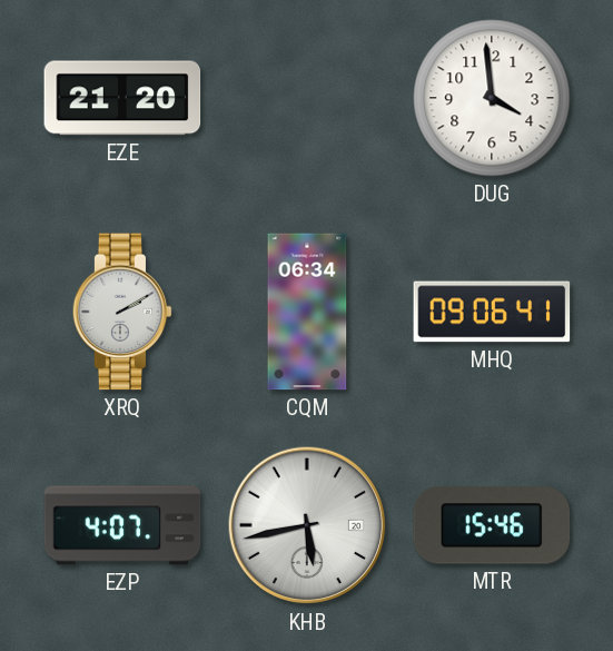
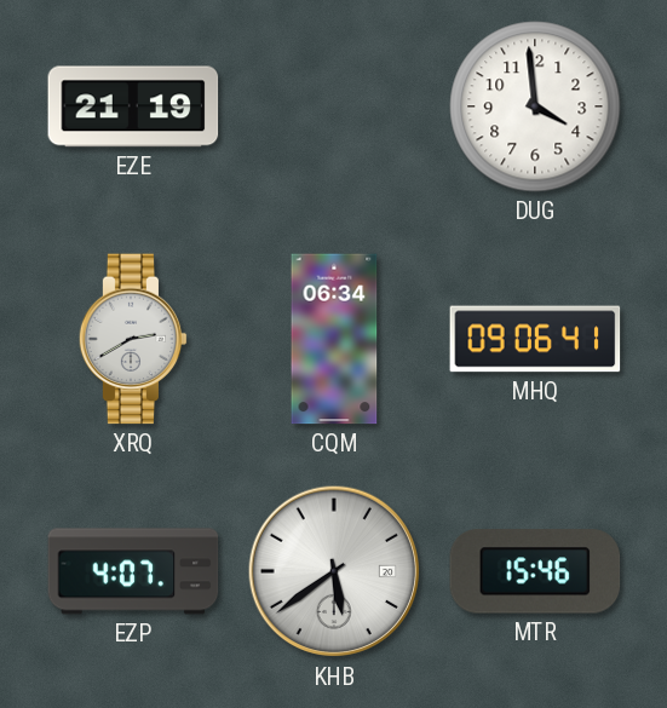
EZE: 21:20 -> 21:19 (133, 107)
XRQ: 2:10 -> 2:40 (133, 339)
KHB: 5:43 -> 5:39 (334, 571)
